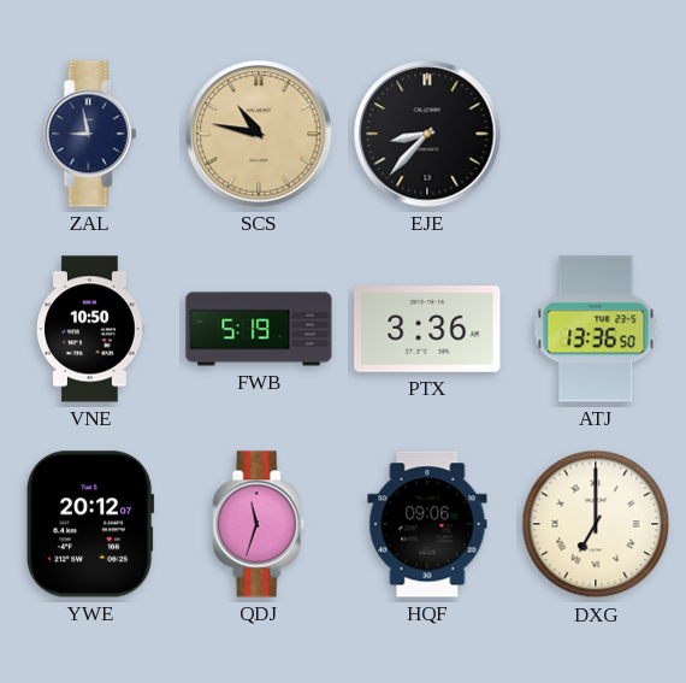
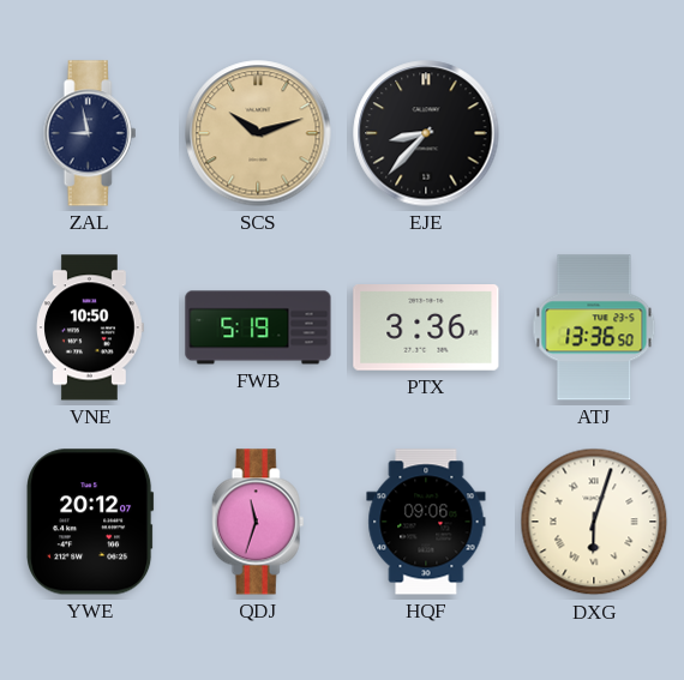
SCS: 10:47 -> 10:12 (258, 133)
DXG: 7:00 -> 6:03 (594, 522)
